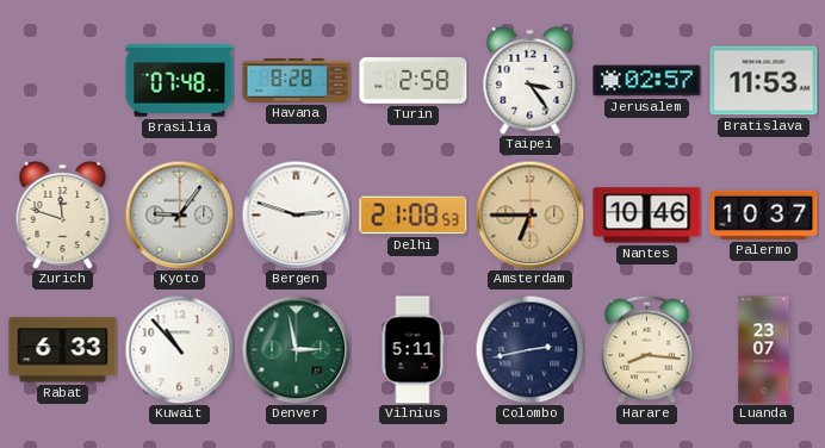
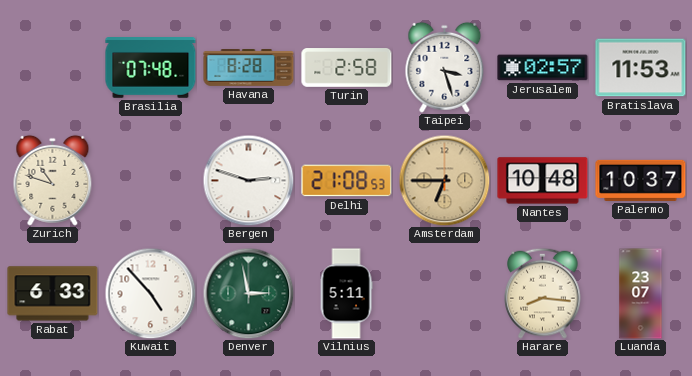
Taipei: 3:24 -> 3:27 (445, 67)
Zurich: 11:48 -> 10:48 (53, 180)
Kyoto: 9:06 -> none (179, 214)
Nantes: 10:46 -> 10:48 (543, 181)
Kuwait: 10:53 -> 4:53 (150, 293)
Colombo: 2:43 -> none (529, 349)
